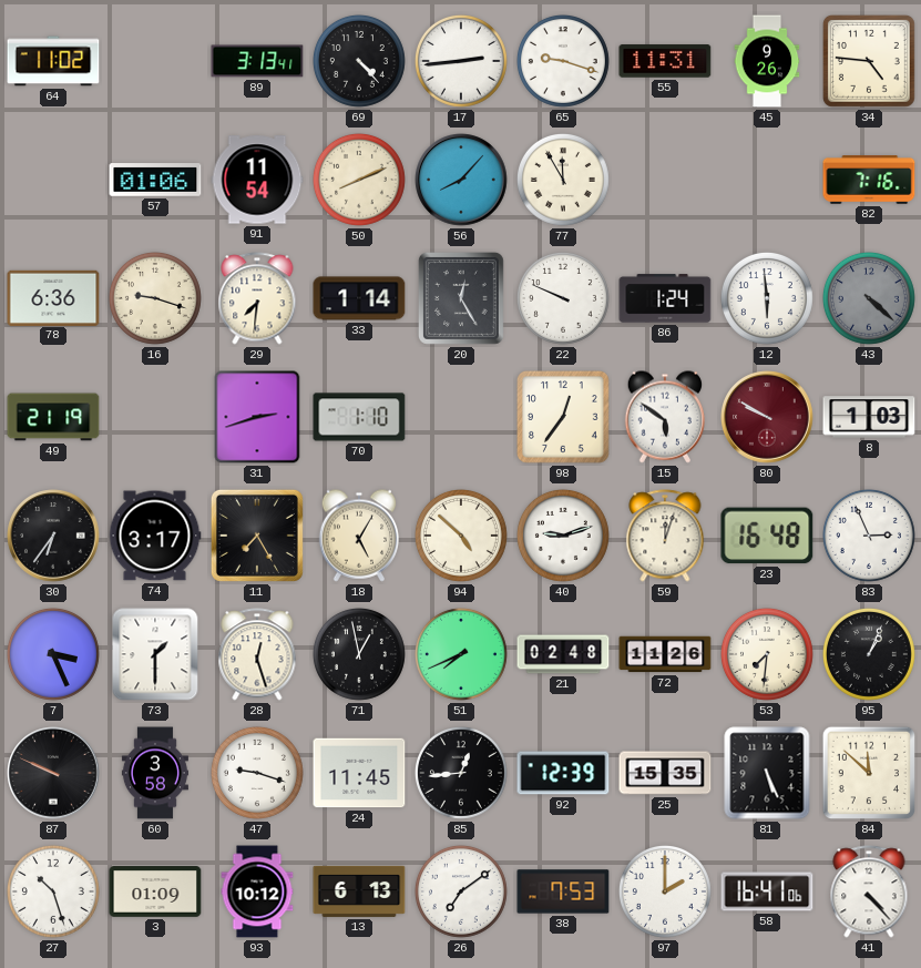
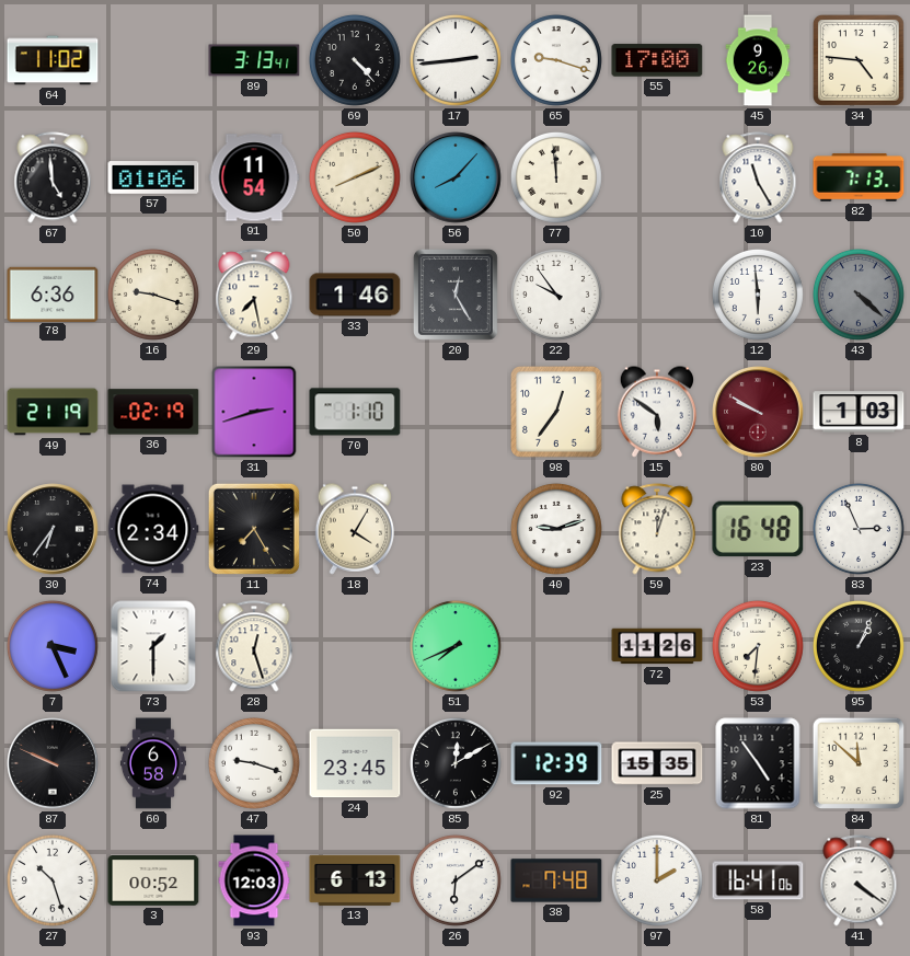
55: 11:31 -> 17:00 (657, 60)
67: none -> 4:59 (53, 177)
77: 11:55 -> 11:59 (556, 177)
10: none -> 11:25 (758, 177)
82: 7:16 -> 7:13 (859, 177)
29: 7:31 -> 7:28 (254, 295)
33: 1:14 -> 1:46 (355, 295)
22: 9:49 -> 9:54 (556, 295)
86: 1:24 -> none (665, 298)
36: none -> 02:19 (153, 412)
74: 3:17 -> 2:34 (153, 529)
18: 5:05 -> 4:05 (355, 529)
94: 4:52 -> none (461, 536)
71: 12:58 -> none (359, 654)
21: 02:48 -> none (563, 654)
60: 3:58 -> 6:58 (153, 763)
24: 11:45 -> 23:45 (355, 763)
85: 12:44 -> 12:10 (456, 763)
81: 5:26 -> 4:54 (758, 763)
3: 01:09 -> 00:52 (153, 880)
93: 10:12 -> 12:03 (254, 880)
26: 7:09 -> 6:09 (456, 880)
38: 7:53 -> 7:48 (556, 880)
41: 4:23 -> 4:21 (859, 880)
